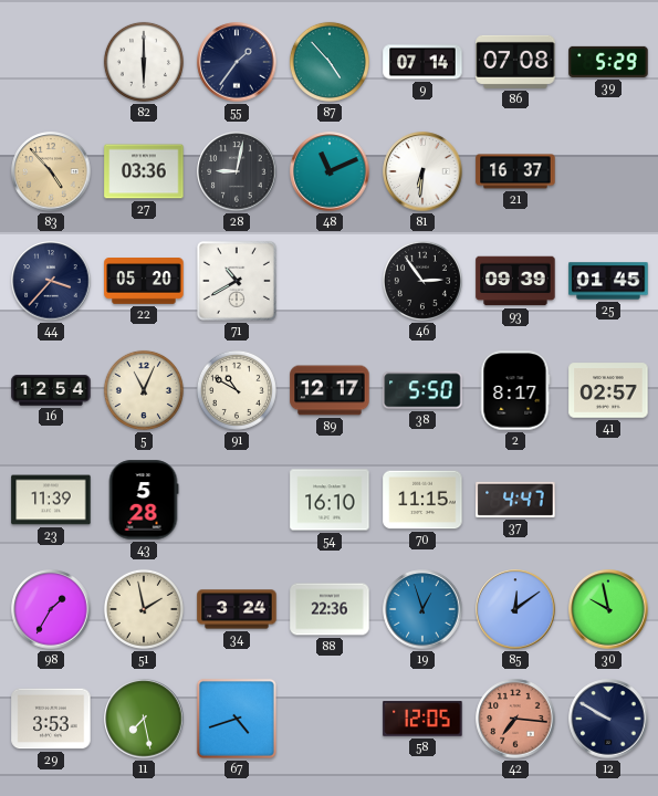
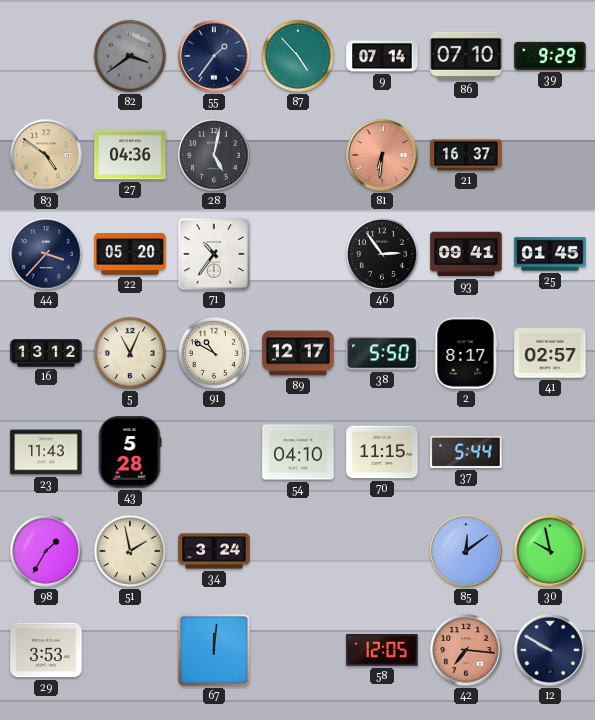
82: 6:00 -> 3:39 (130, 56)
82 dial: white -> grey (130, 56)
86: 07:08 -> 07:10 (466, 56)
39: 5:29 -> 9:29 (550, 56)
83: 4:53 -> 4:51 (46, 155)
27: 03:36 -> 04:36 (130, 155)
28: 9:02 -> 5:02 (214, 155)
48: 11:11 -> none (330, 171)
81 dial: white -> salmon (382, 155)
71: 10:40 -> 10:36 (214, 254)
93: 09:39 -> 09:41 (466, 254)
16: 12:54 -> 13:12 (46, 353)
23: 11:39 -> 11:43 (46, 452)
54: 16:10 -> 04:10 (298, 452)
37: 4:47 -> 5:44 (466, 452)
88: 22:36 -> none (330, 609)
19: 12:57 -> none (422, 609)
11: 7:28 -> none (144, 719)
67: 4:42 -> 12:01 (214, 650)
